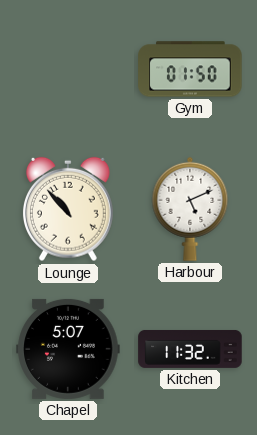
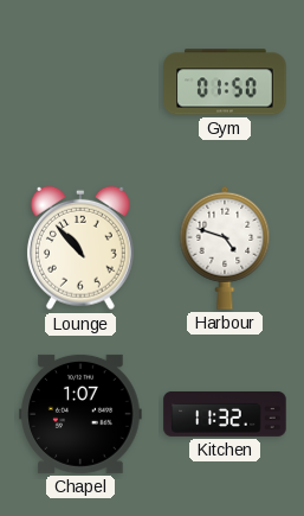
Harbour: 5:11 -> 4:48 (225, 248)
Chapel: 5:07 -> 1:07 (80, 414)
